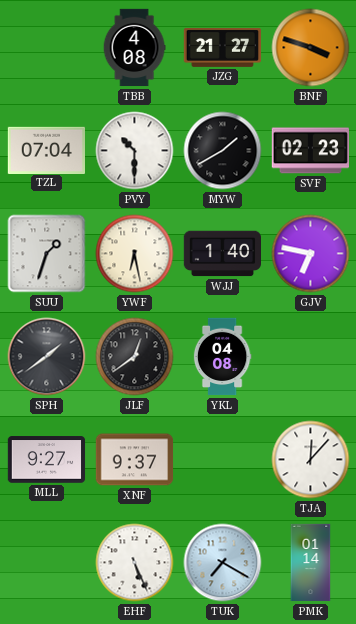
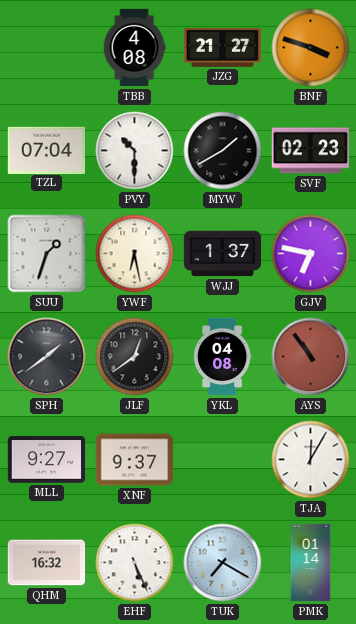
WJJ: 1:40 -> 1:37 (222, 254)
AYS: none -> 10:54 (311, 357)
TJA: 12:07 -> 12:05 (311, 460)
QHM: none -> 16:32 (47, 563)
